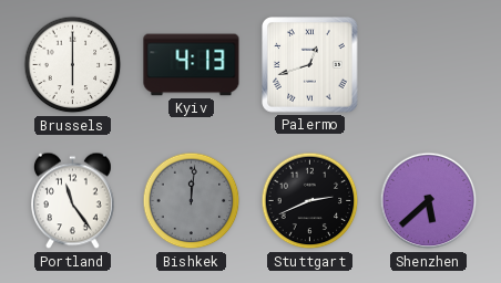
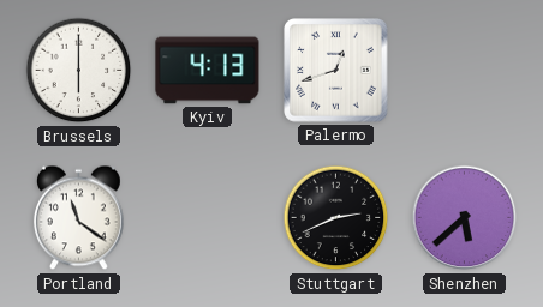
Portland: 11:24 -> 11:21 (79, 218)
Bishkek: 12:01 -> none (192, 201)
